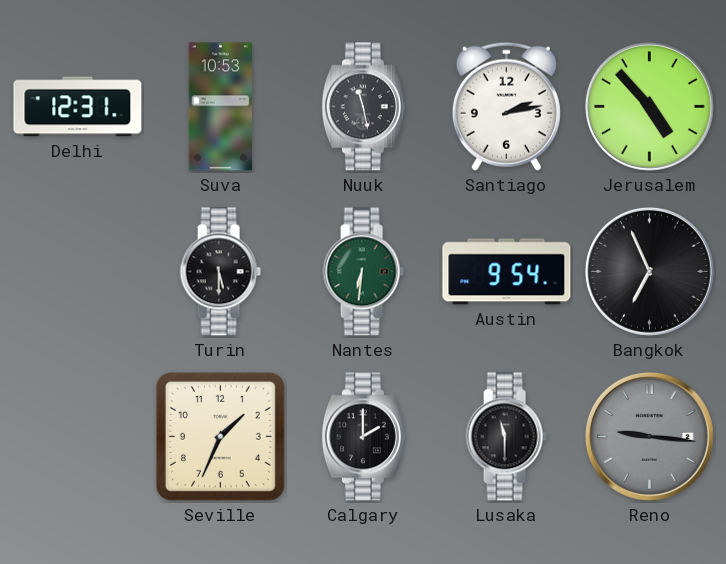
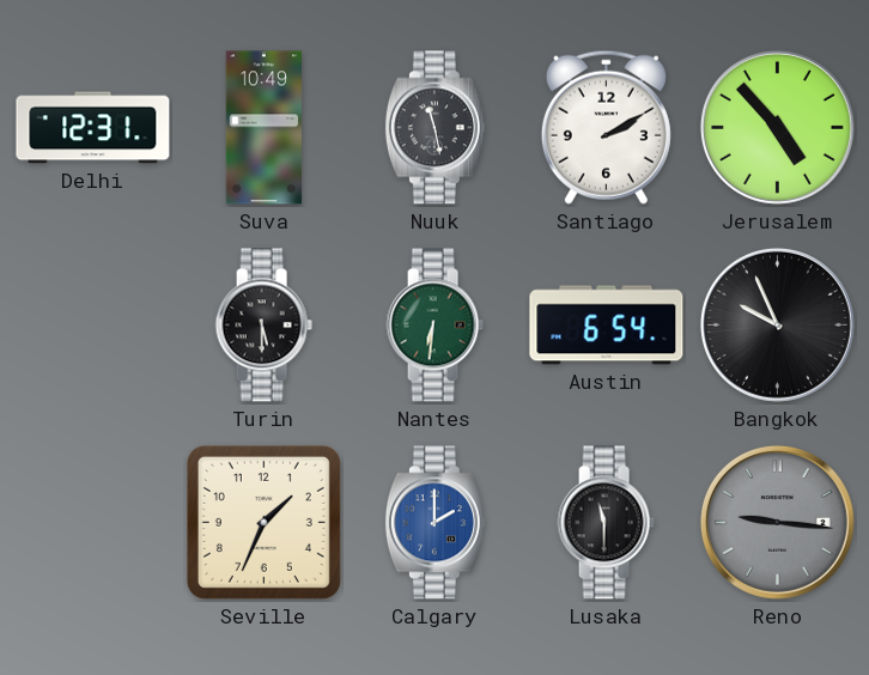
Suva: 10:53 -> 10:49 (265, 128)
Santiago: 2:13 -> 2:10 (606, 127)
Austin: 9:54 -> 6:54 (607, 326)
Bangkok: 6:56 -> 9:56 (777, 324)
Calgary dial: black -> blue (434, 523)
